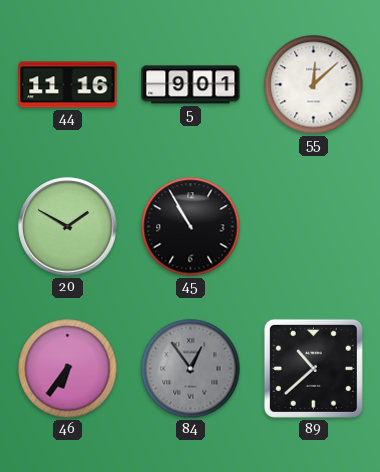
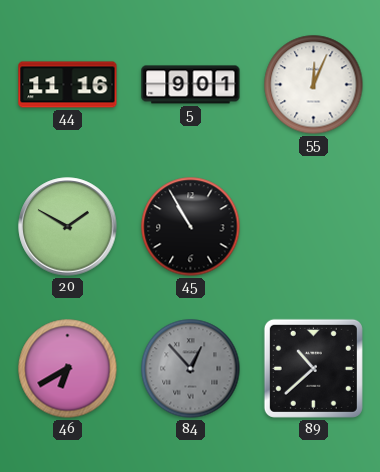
55: 12:08 -> 12:04 (314, 85)
46: 6:36 -> 6:40 (68, 369)
84: 12:54 -> 12:53 (191, 369)
